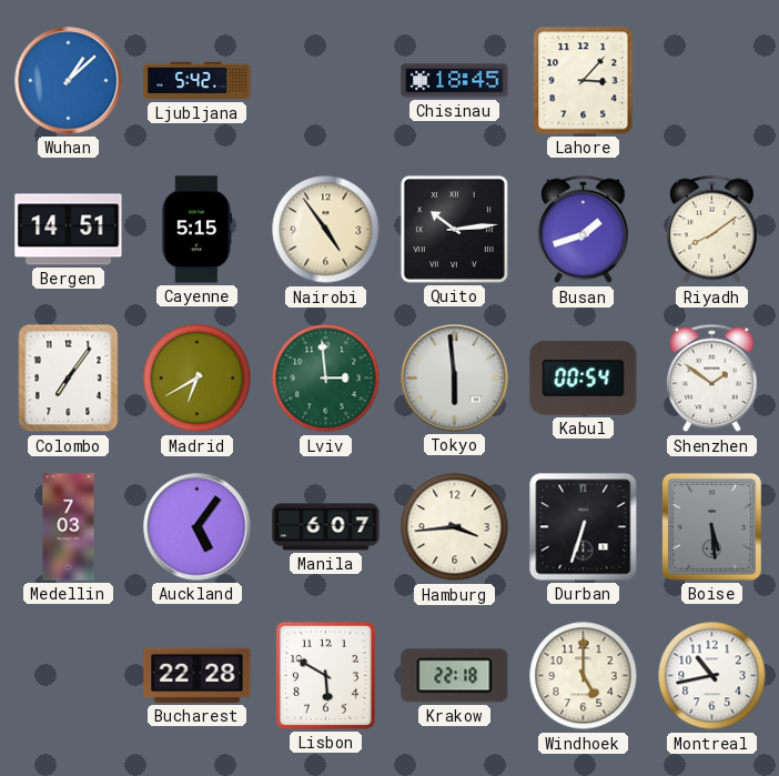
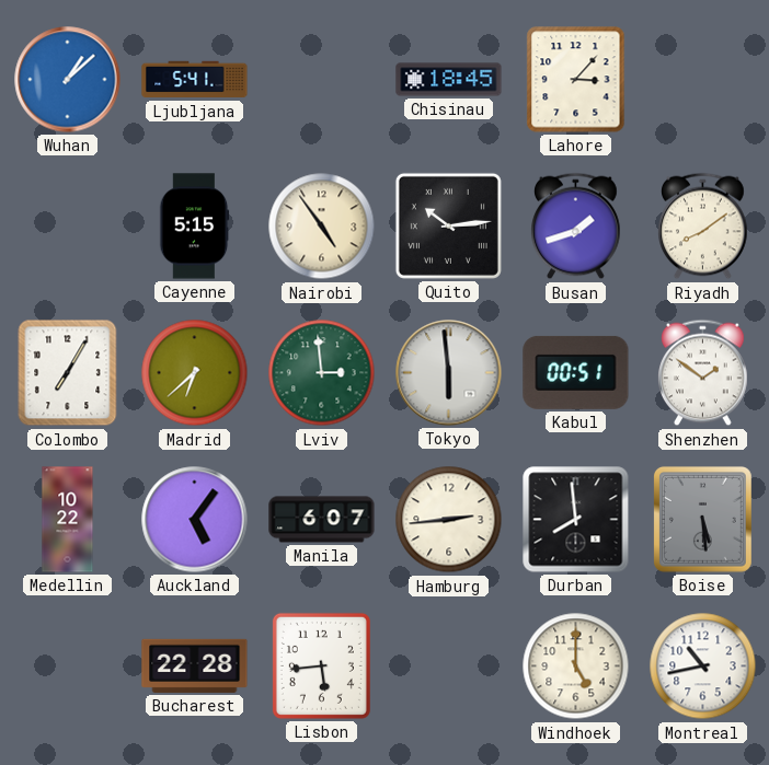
Ljubljana: 5:42 -> 5:41 (195, 80)
Bergen: 14:51 -> none (69, 230)
Colombo: 7:06 -> 7:05 (68, 373)
Madrid: 6:40 -> 6:38 (195, 373)
Kabul: 00:54 -> 00:51 (576, 372)
Medellin: 7:03 -> 10:22 (68, 520)
Hamburg: 3:44 -> 2:44 (449, 520)
Durban: 6:33 -> 7:59 (576, 520)
Lisbon: 5:50 -> 5:44 (321, 665)
Krakow: 22:18 -> none (455, 676)
